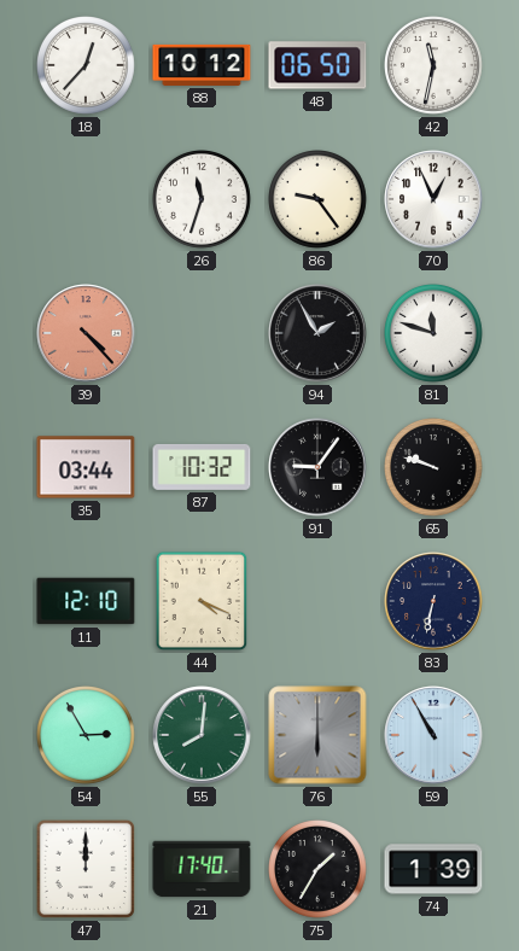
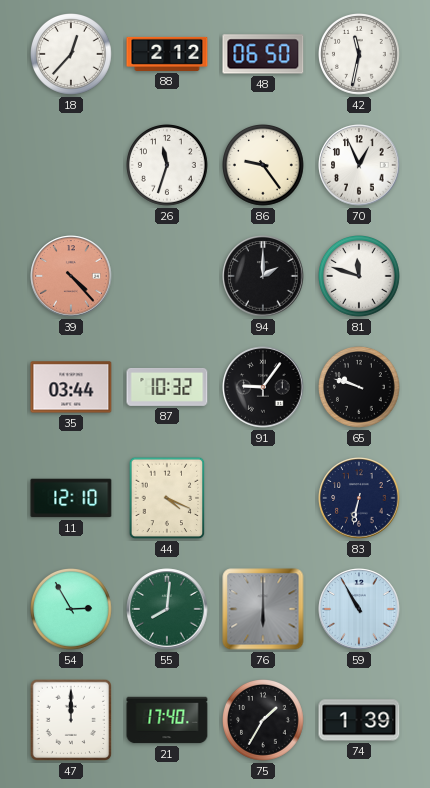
88: 10:12 -> 2:12 (167, 54)
94: 1:55 -> 2:00 (263, 276)
